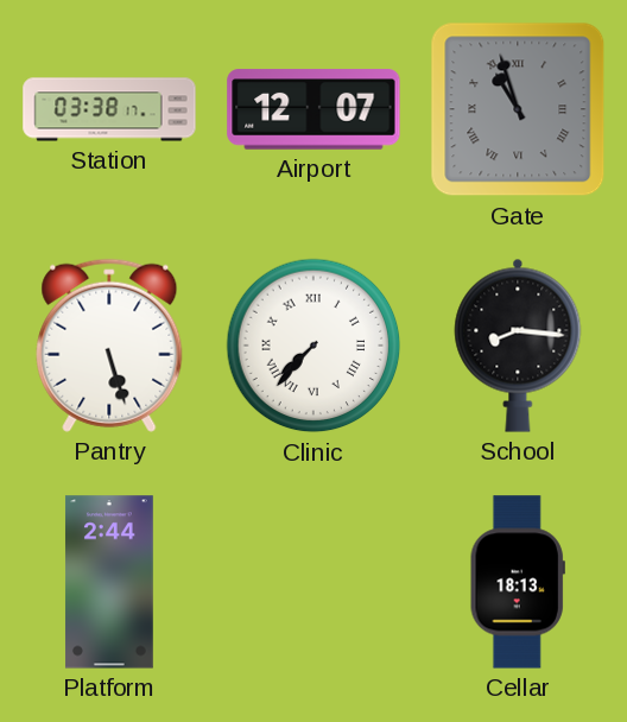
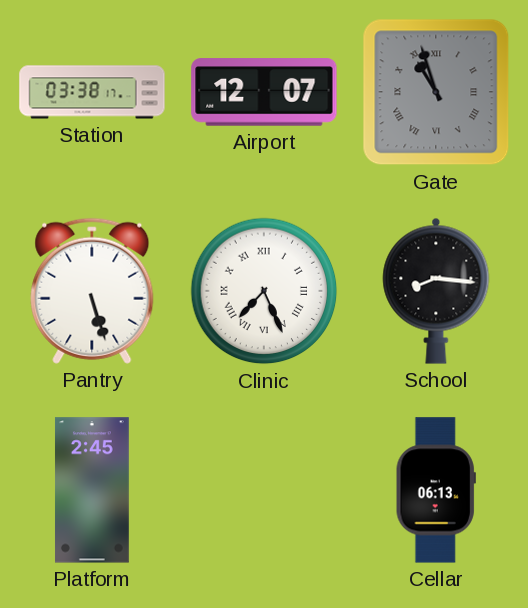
Clinic: 7:37 -> 7:26 (264, 291)
Platform: 2:44 -> 2:45 (92, 490)
Cellar: 18:13 -> 06:13 (436, 490)
